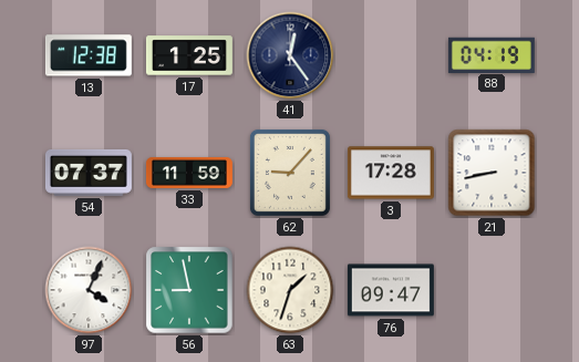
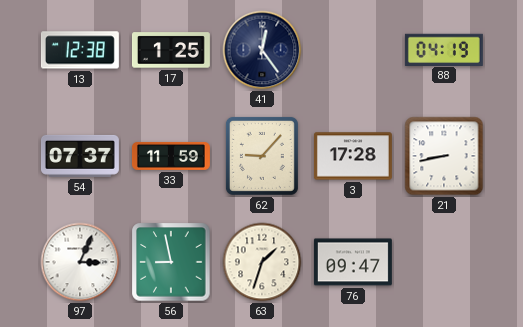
97: 4:04 -> 3:04 (80, 262)
